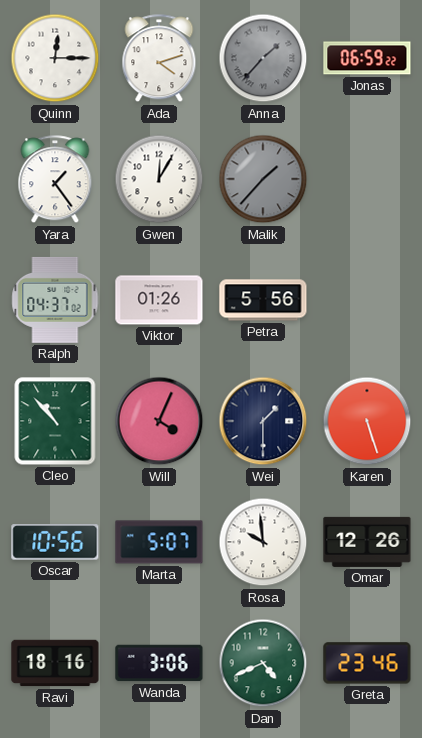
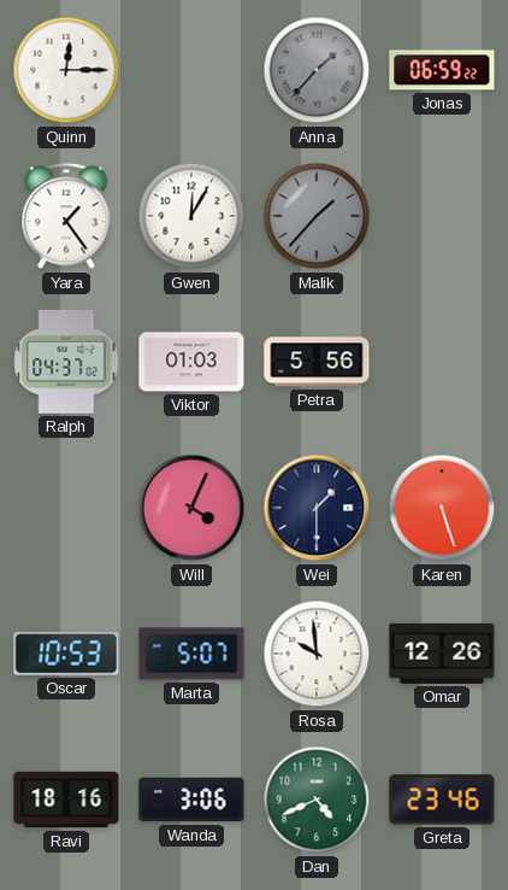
Ada: 4:12 -> none (159, 59)
Viktor: 01:26 -> 01:03 (191, 362)
Cleo: 10:53 -> none (55, 421)
Oscar: 10:56 -> 10:53 (66, 654)
